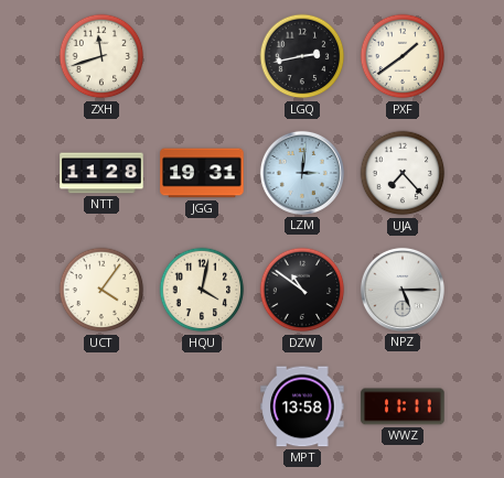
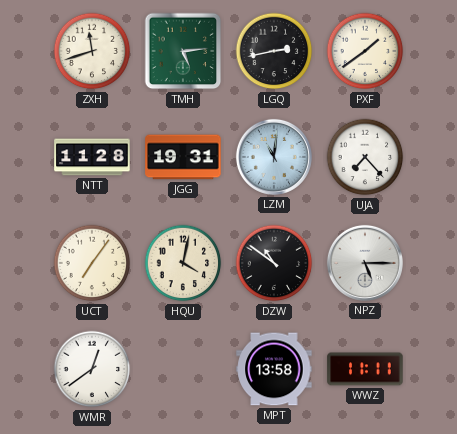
TMH: none -> 5:14 (183, 51)
LZM: 3:01 -> 11:01 (274, 157)
UCT: 4:06 -> 7:06 (92, 263)
WMR: none -> 12:39 (92, 369)
